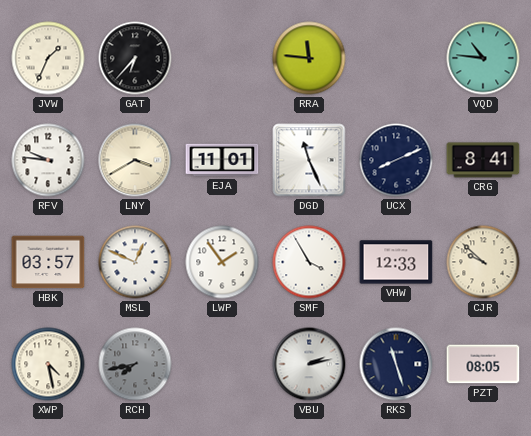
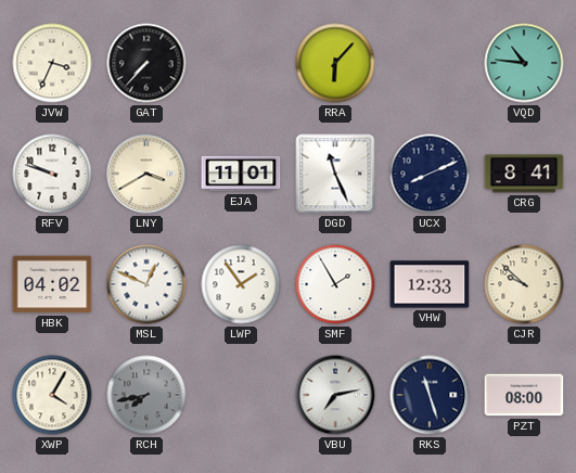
JVW: 1:34 -> 3:34 (52, 63)
GAT: 6:37 -> 7:37 (146, 63)
RRA: 11:46 -> 6:07 (335, 63)
RFV: 9:46 -> 9:48 (52, 174)
HBK: 03:57 -> 04:02 (52, 284)
SMF: 3:55 -> 1:55 (335, 284)
XWP: 4:28 -> 4:05 (52, 395)
VBU: 2:13 -> 7:13 (335, 395)
PZT: 08:05 -> 08:00 (524, 395)
